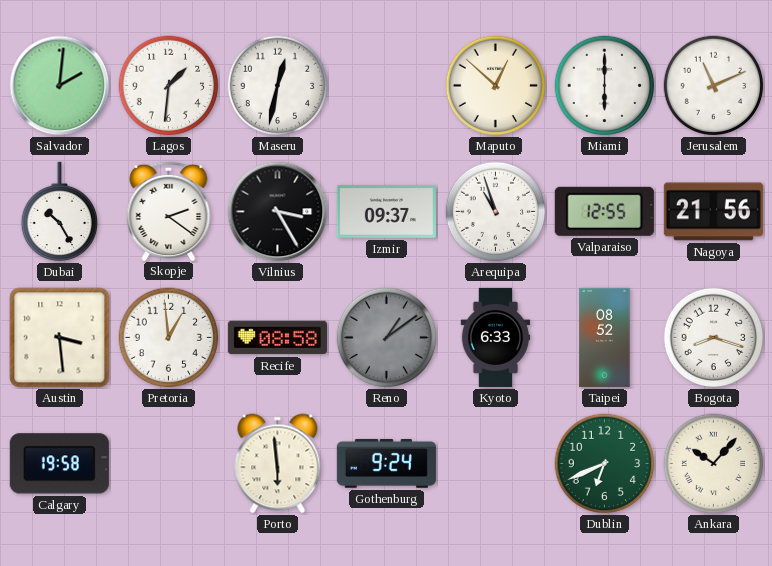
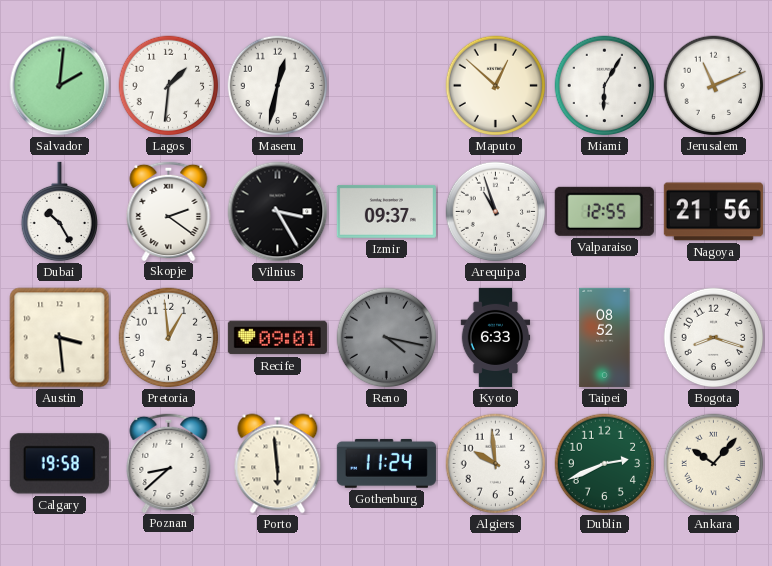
Miami: 6:00 -> 6:05 (605, 86)
Recife: 08:58 -> 09:01 (277, 338)
Reno: 1:09 -> 4:17 (387, 338)
Poznan: none -> 8:38 (169, 462)
Gothenburg: 9:24 -> 11:24 (386, 463)
Algiers: none -> 9:59 (496, 464)
Dublin: 6:41 -> 2:41 (605, 464)
